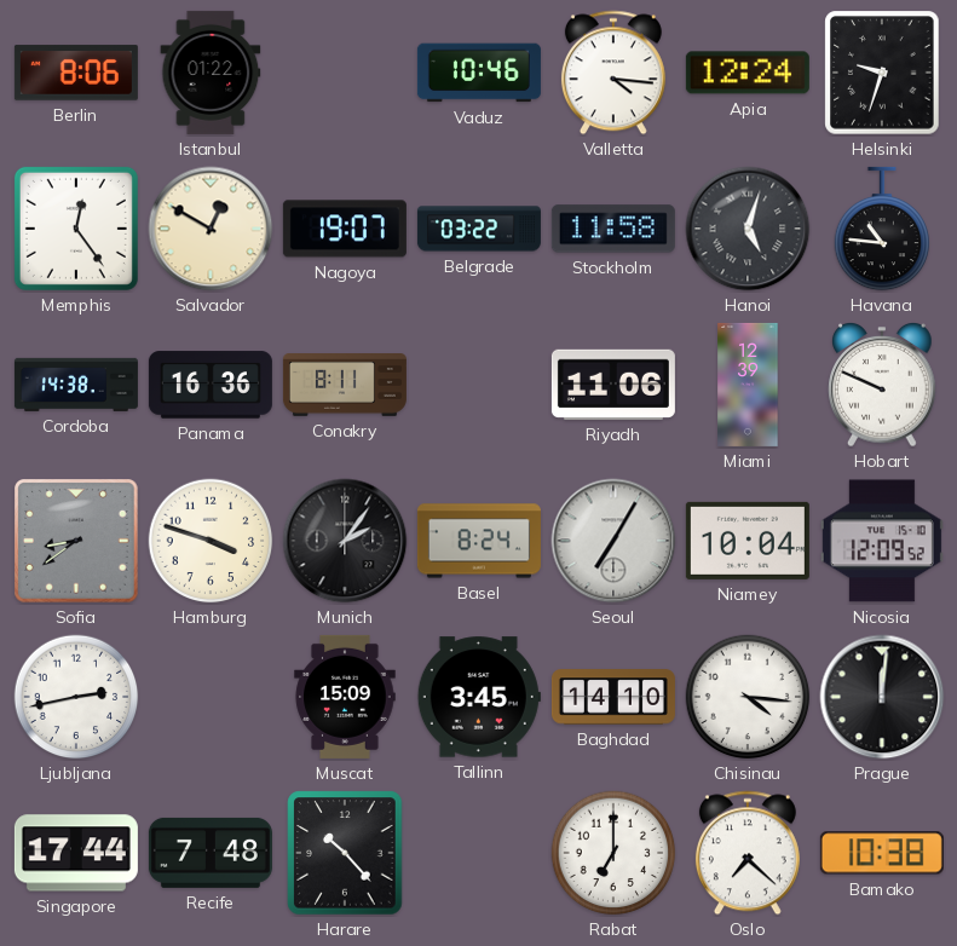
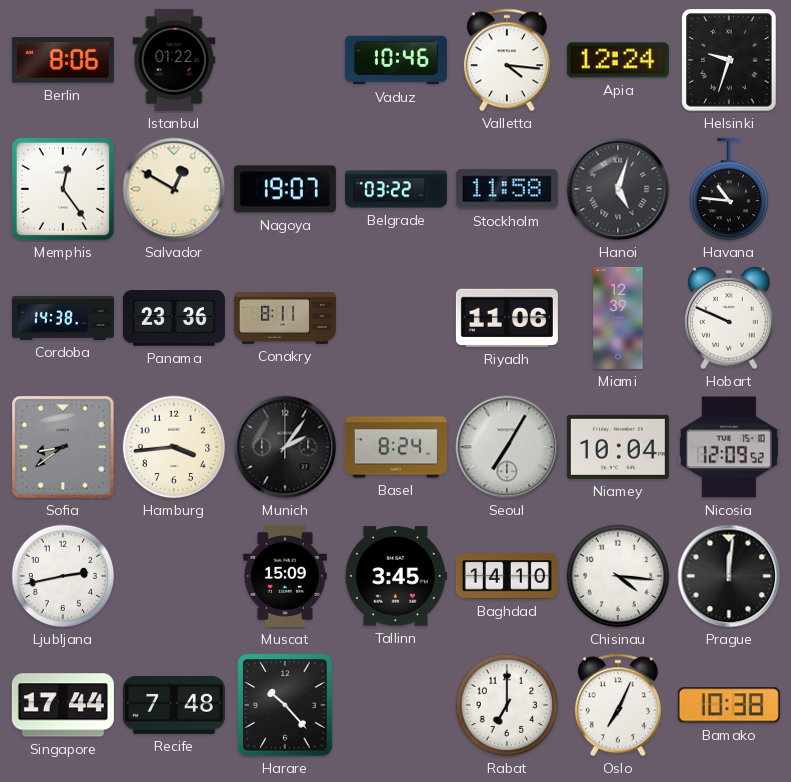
Panama: 16:36 -> 23:36 (174, 318)
Hamburg: 3:48 -> 3:44 (174, 447)
Oslo: 7:22 -> 7:04 (618, 705)
